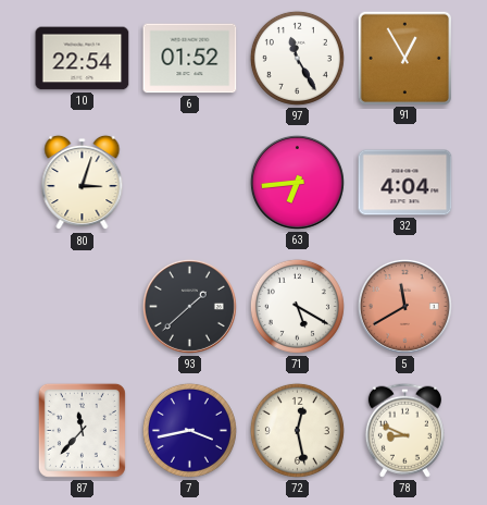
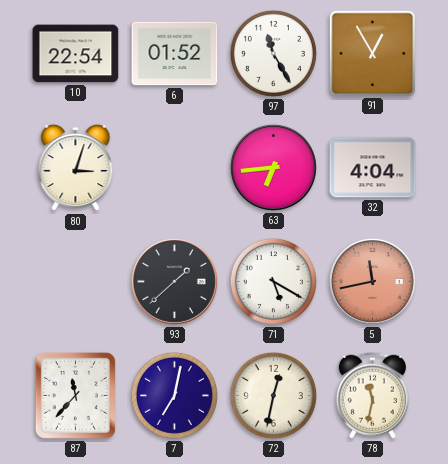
5: 11:40 -> 11:43 (372, 281)
7: 3:43 -> 7:02 (174, 395)
72: 12:28 -> 12:32 (273, 395)
78: 8:49 -> 11:32 (372, 395)
